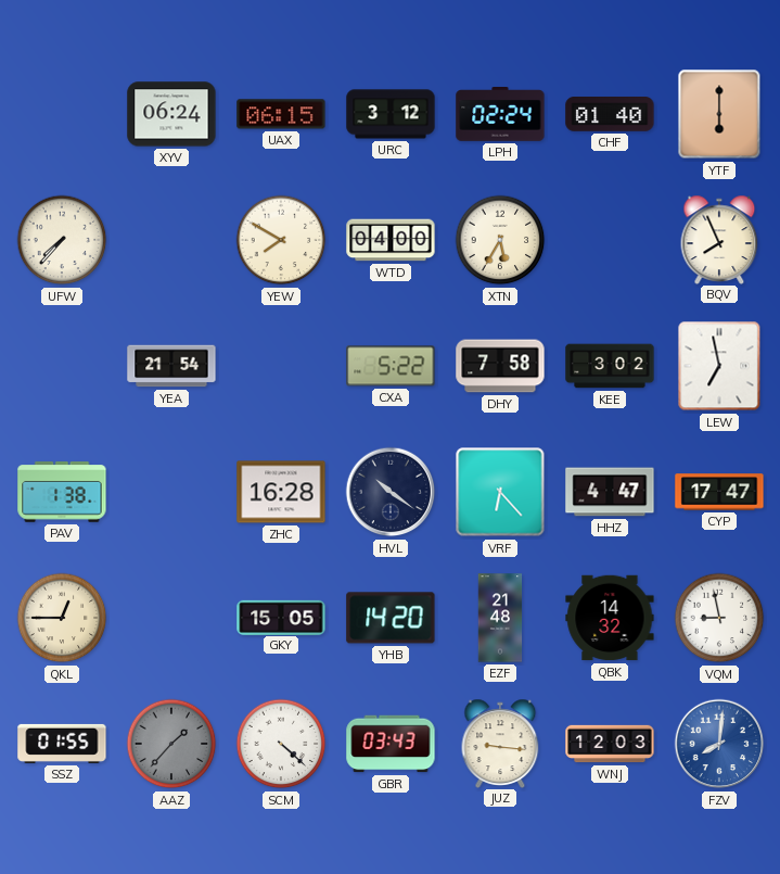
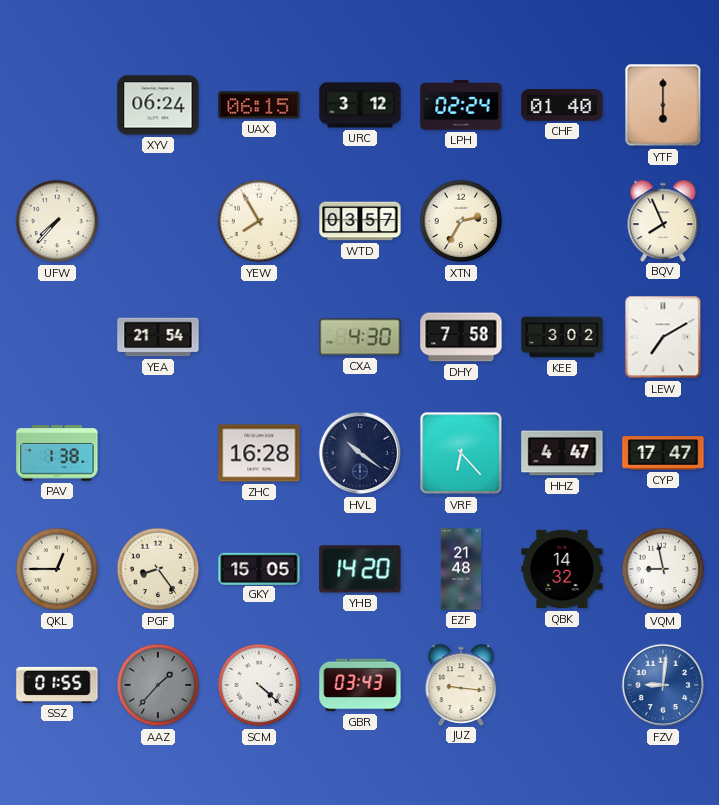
YEW: 7:50 -> 7:55 (259, 221)
WTD: 04:00 -> 03:57 (360, 221)
XTN: 5:35 -> 2:35 (461, 221)
CXA: 5:22 -> 4:30 (360, 337)
LEW: 6:58 -> 7:10 (663, 337)
PGF: none -> 8:24 (158, 569)
WNJ: 12:03 -> none (610, 744)
FZV: 8:01 -> 9:01 (663, 685)
